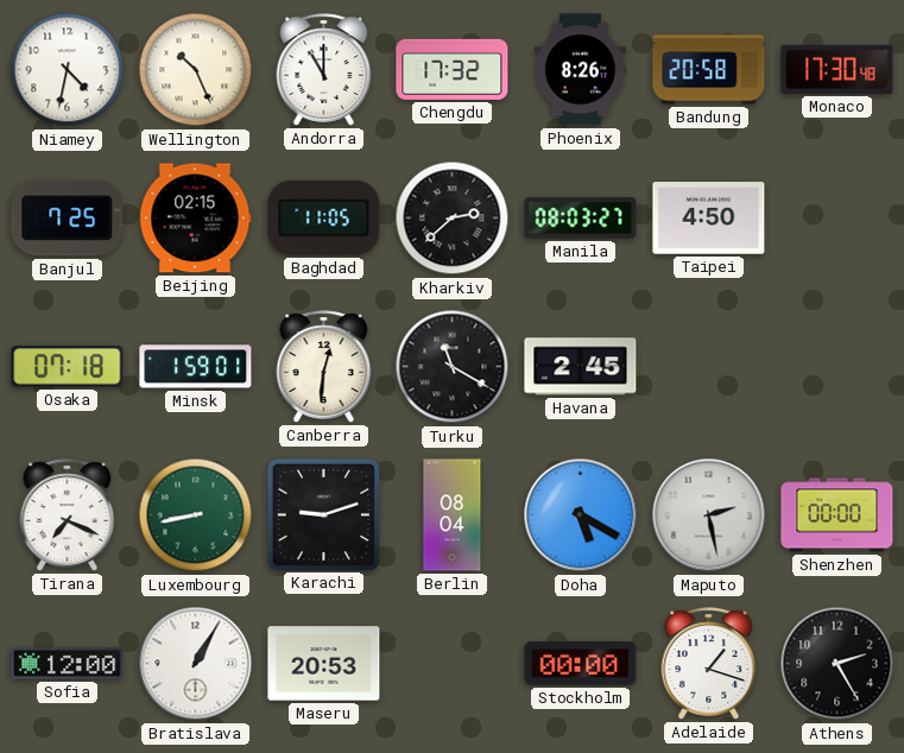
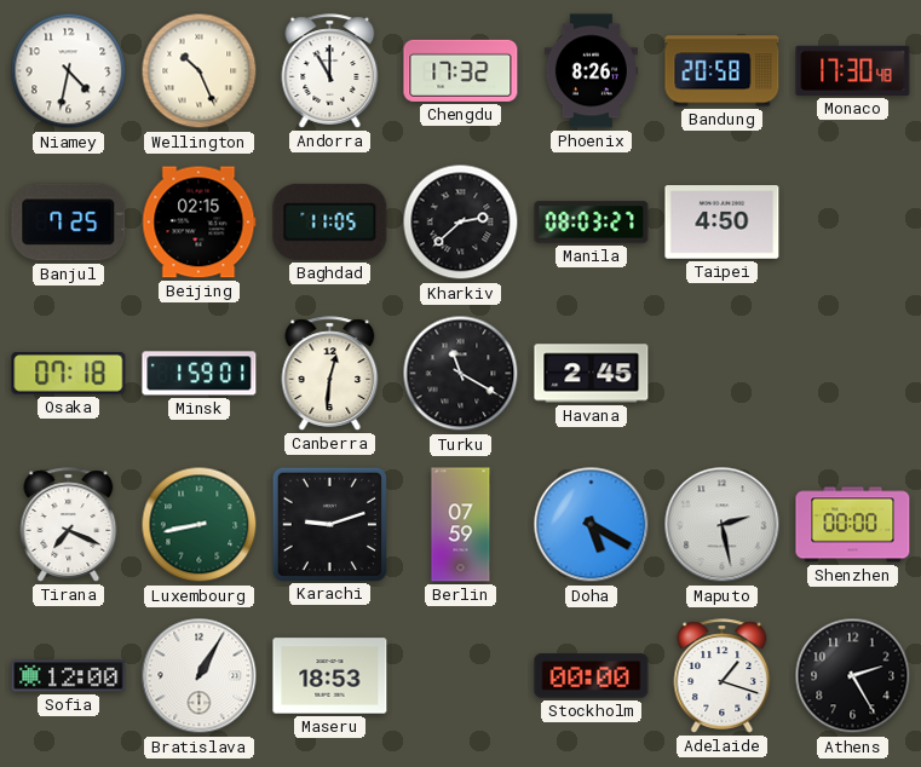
Berlin: 08:04 -> 07:59 (461, 525)
Maseru: 20:53 -> 18:53 (330, 676)
